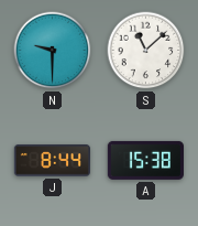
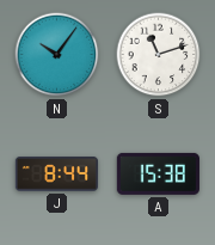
N: 9:30 -> 10:06 (57, 55)
S: 11:08 -> 11:12 (159, 55)
